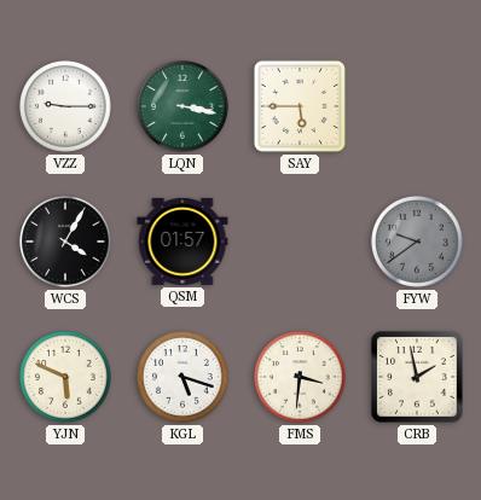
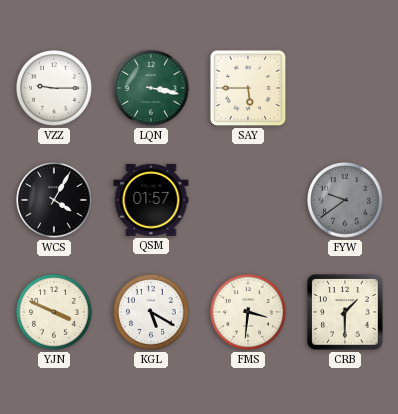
YJN: 5:49 -> 3:49 (55, 313)
KGL: 5:18 -> 5:20 (152, 313)
CRB: 1:58 -> 1:30 (345, 312)
